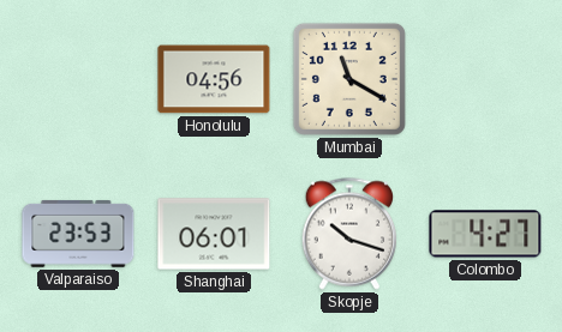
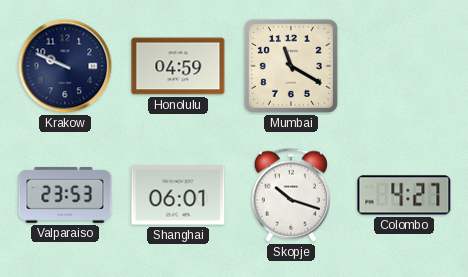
Krakow: none -> 9:49 (65, 66)
Honolulu: 04:56 -> 04:59 (178, 66)
